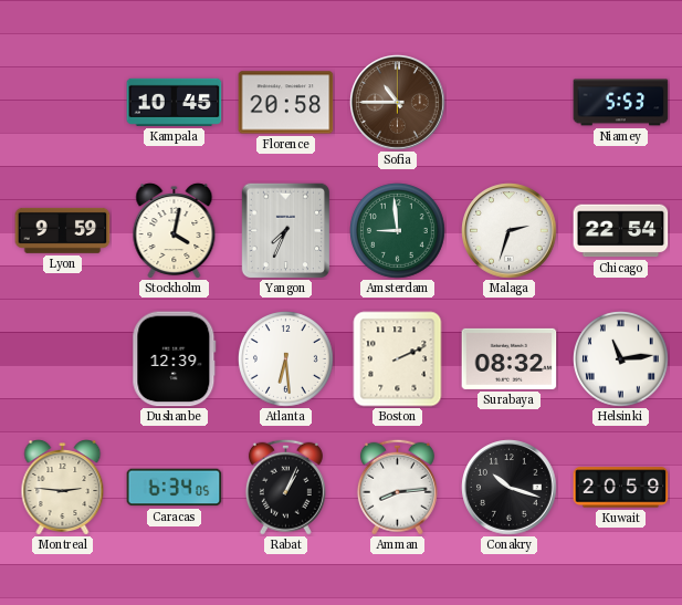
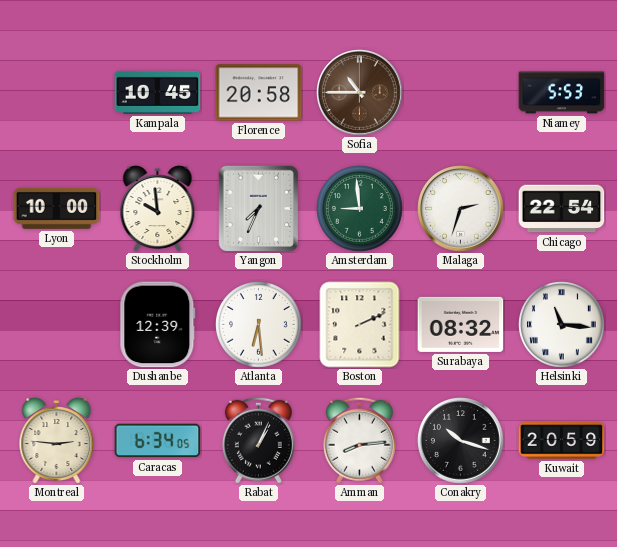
Lyon: 9:59 -> 10:00 (57, 208)
Stockholm: 4:02 -> 9:59 (158, 209)
Helsinki: 11:14 -> 11:16 (562, 325)
